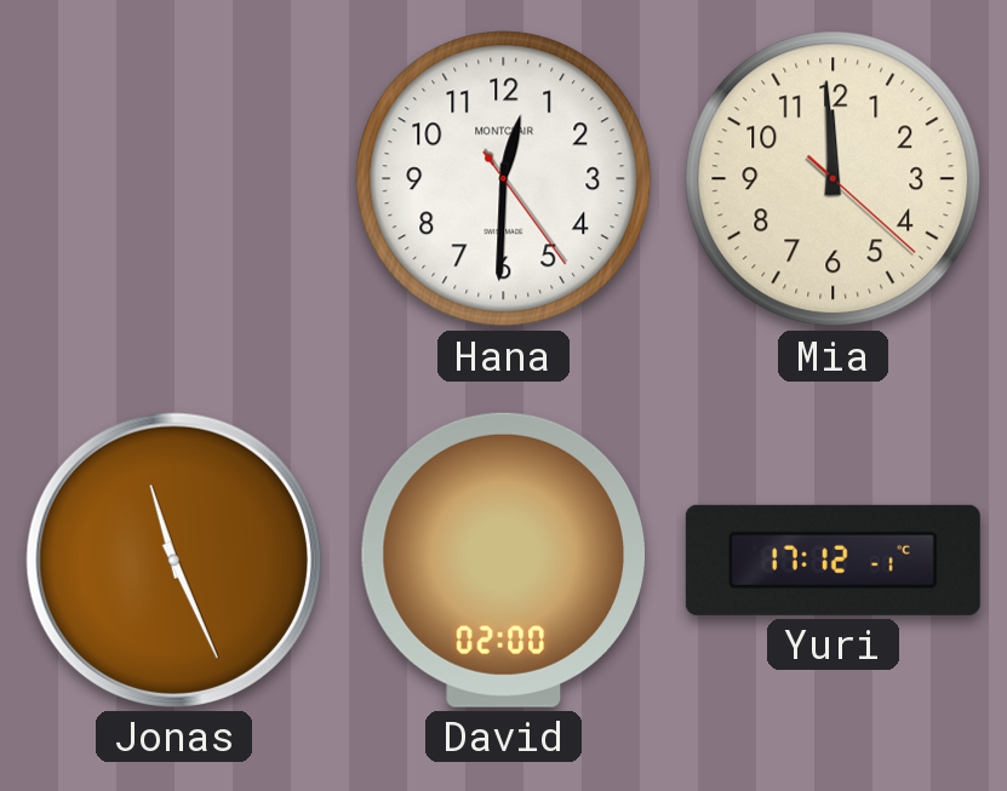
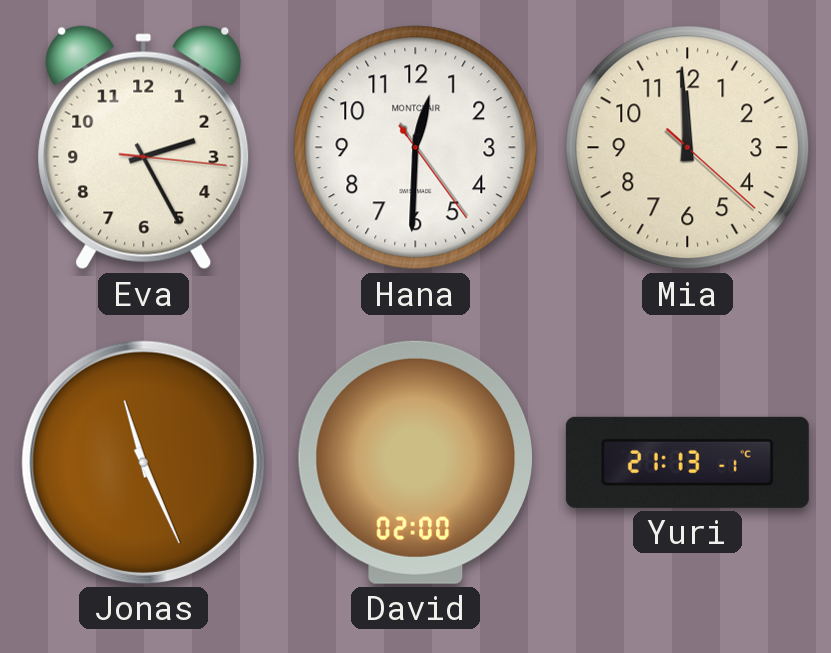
Eva: none -> 2:25 (144, 148)
Yuri: 17:12 -> 21:13 (687, 462)
